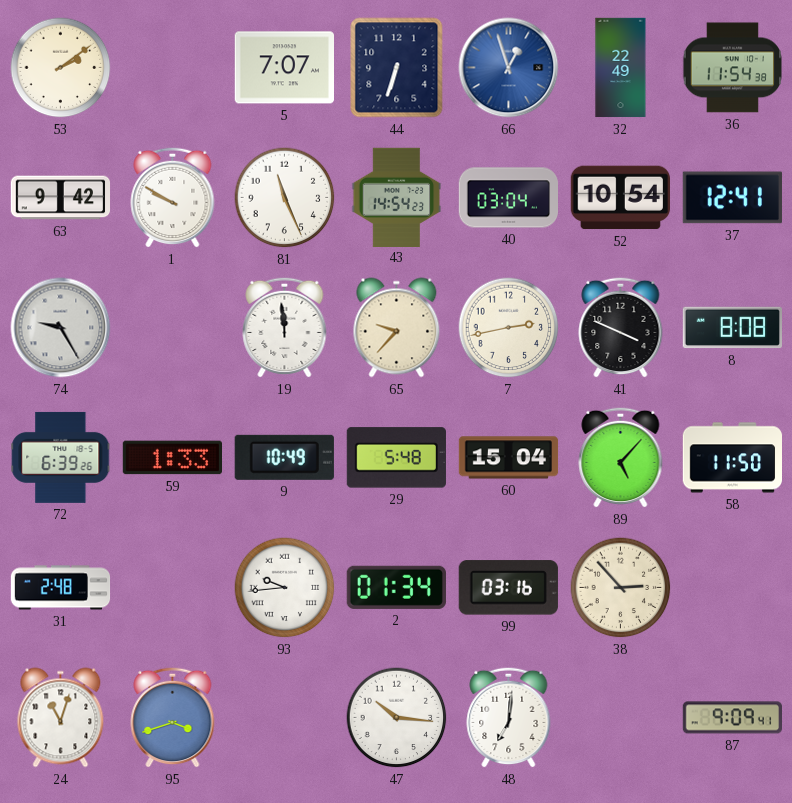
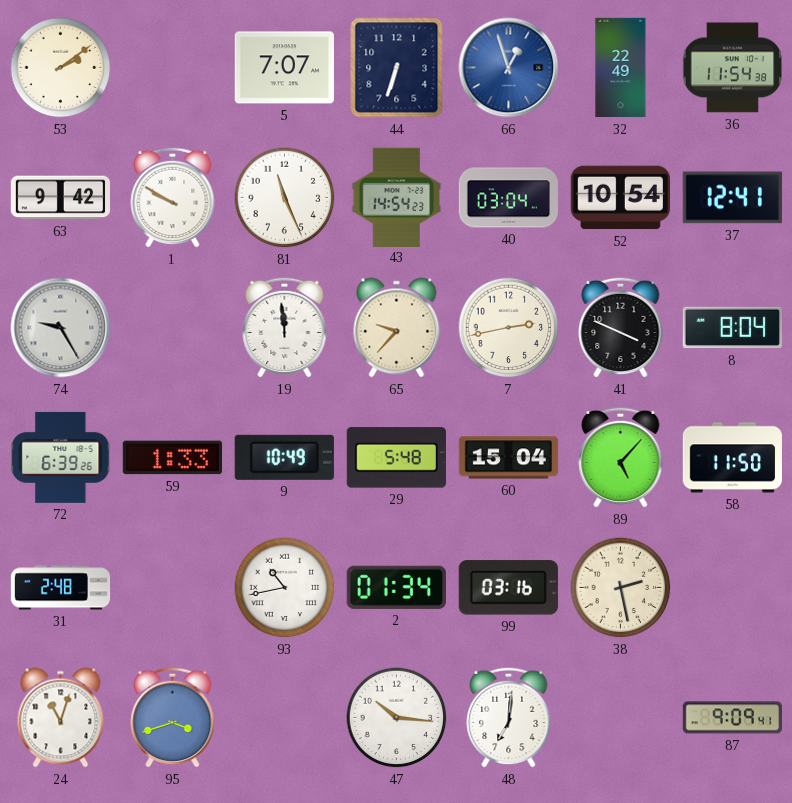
8: 8:08 -> 8:04 (732, 328)
93: 9:44 -> 10:43 (285, 588)
38: 2:53 -> 2:28 (621, 588)
